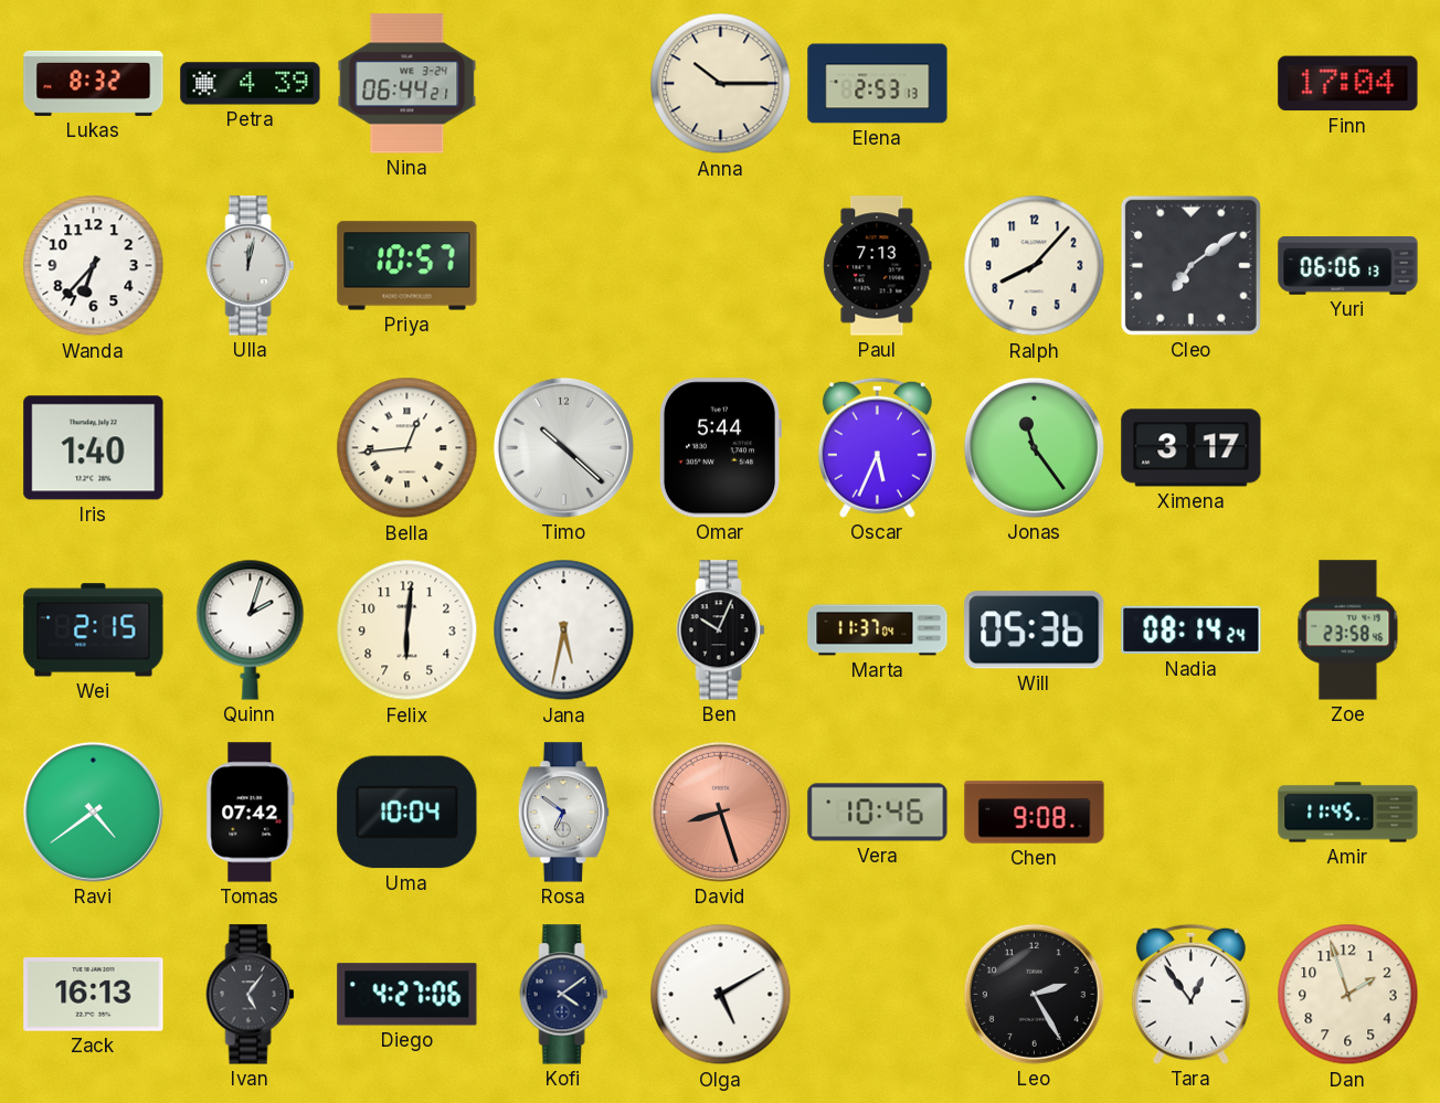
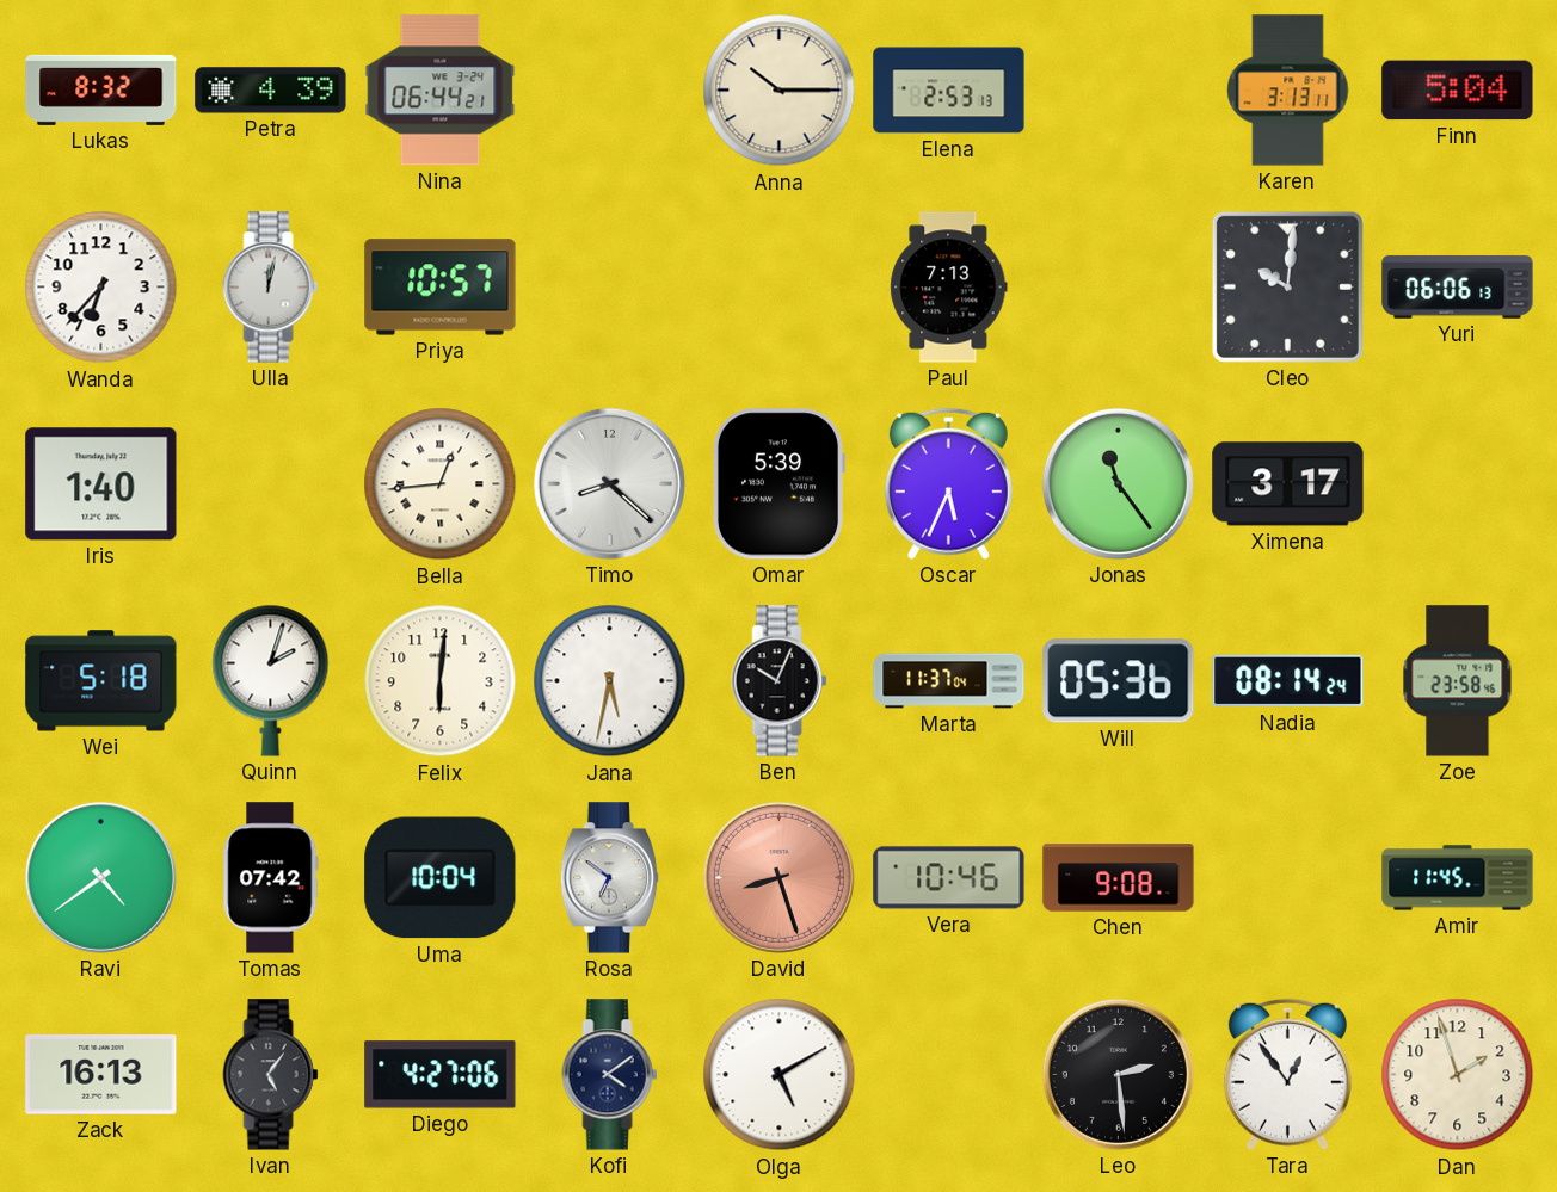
Karen: none -> 3:13 (1288, 91)
Finn: 17:04 -> 5:04 (1458, 91)
Ralph: 8:07 -> none (1035, 266)
Cleo: 7:09 -> 10:01 (1287, 286)
Timo: 10:22 -> 8:22 (609, 483)
Omar: 5:44 -> 5:39 (777, 484)
Wei: 2:15 -> 5:18 (101, 681)
Leo: 2:25 -> 2:29 (1118, 1074)
